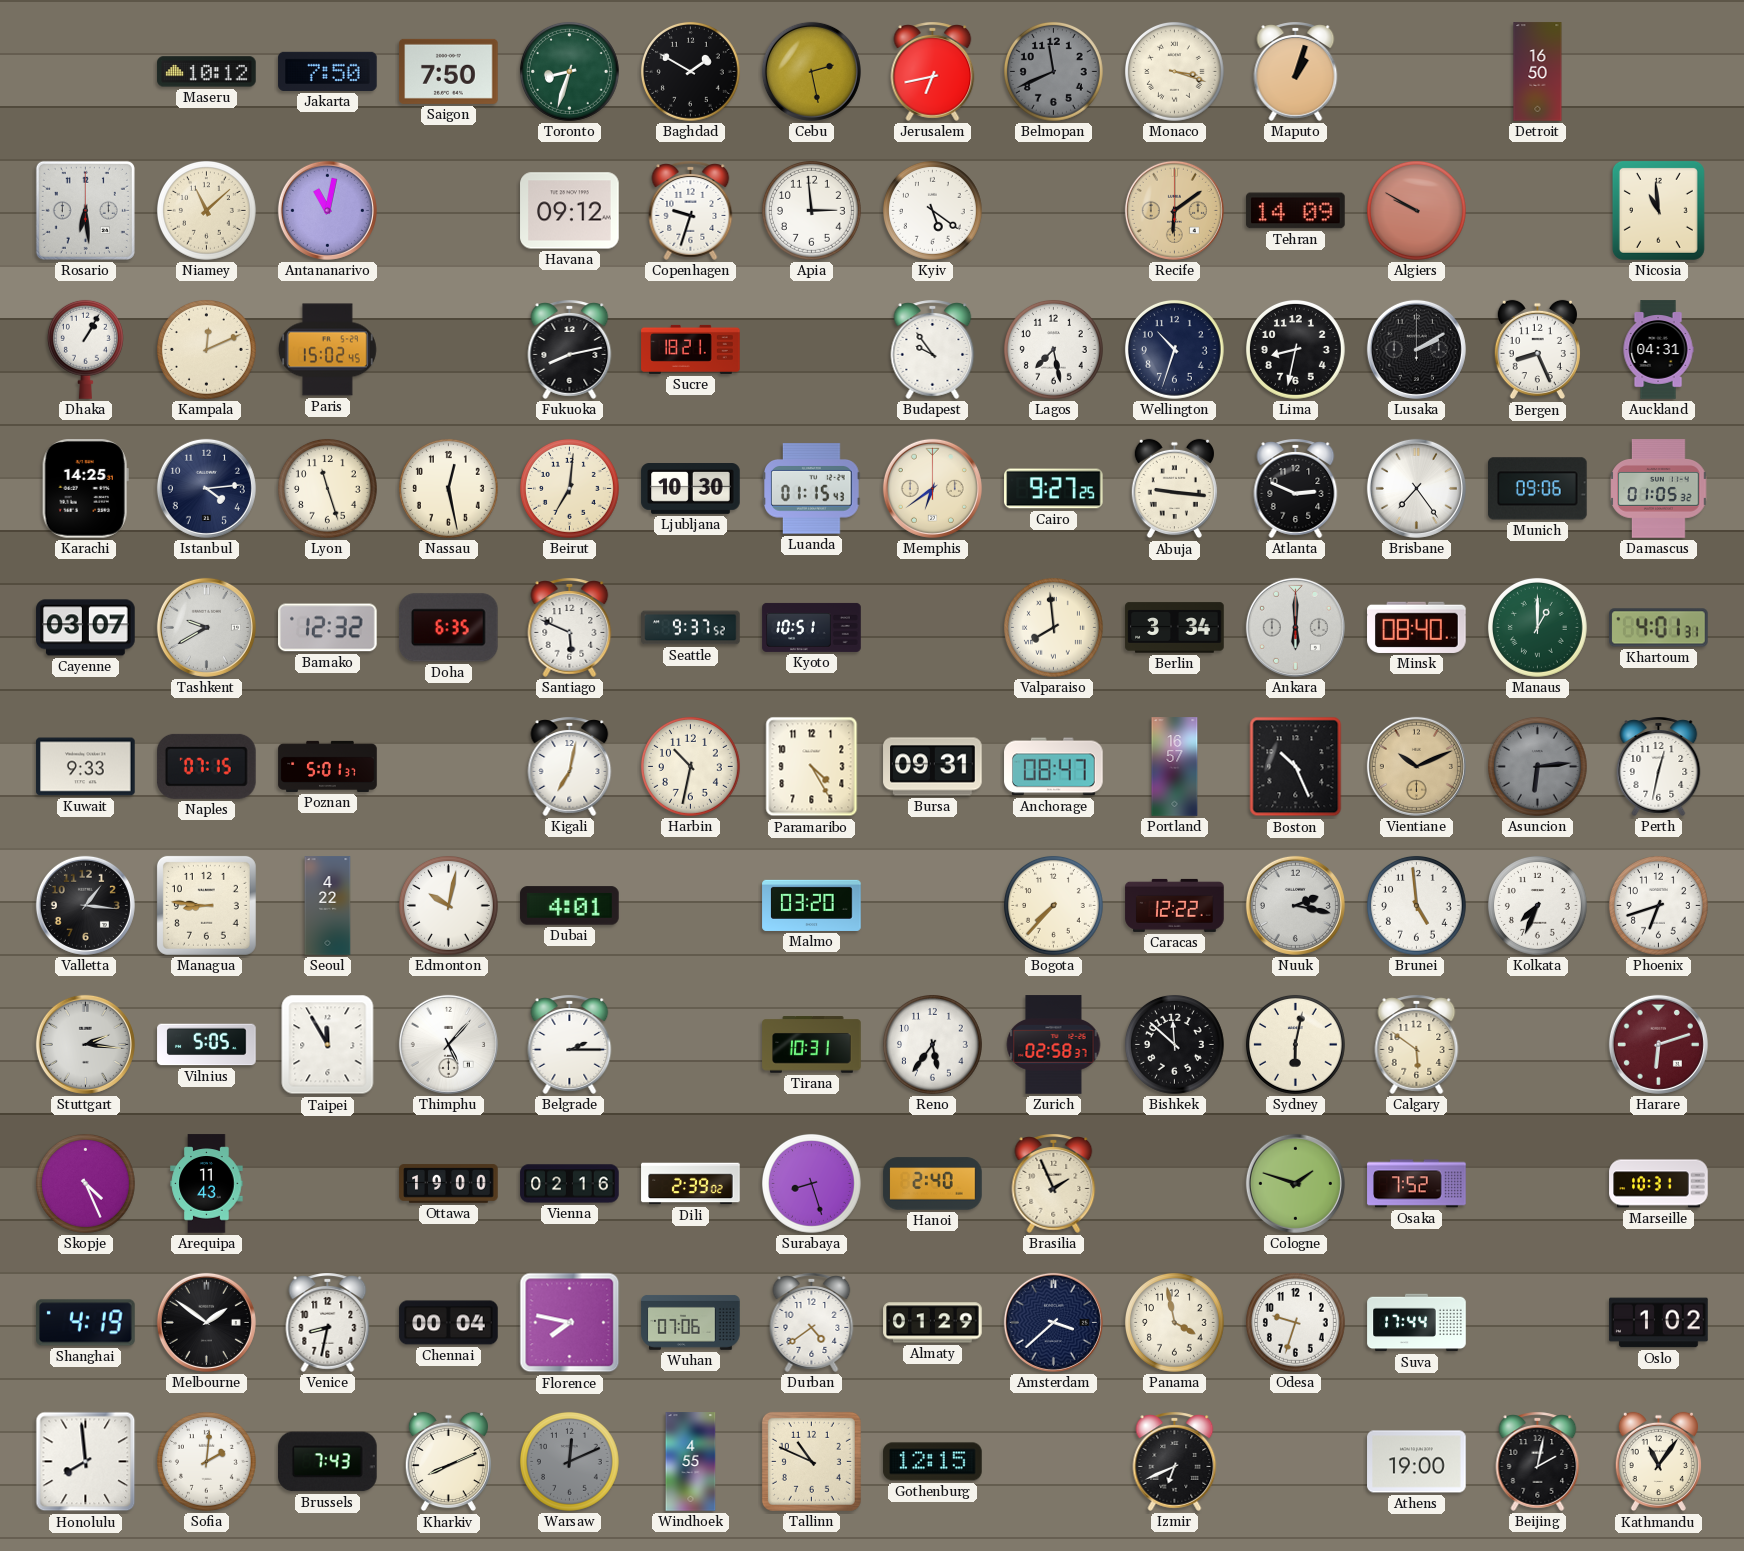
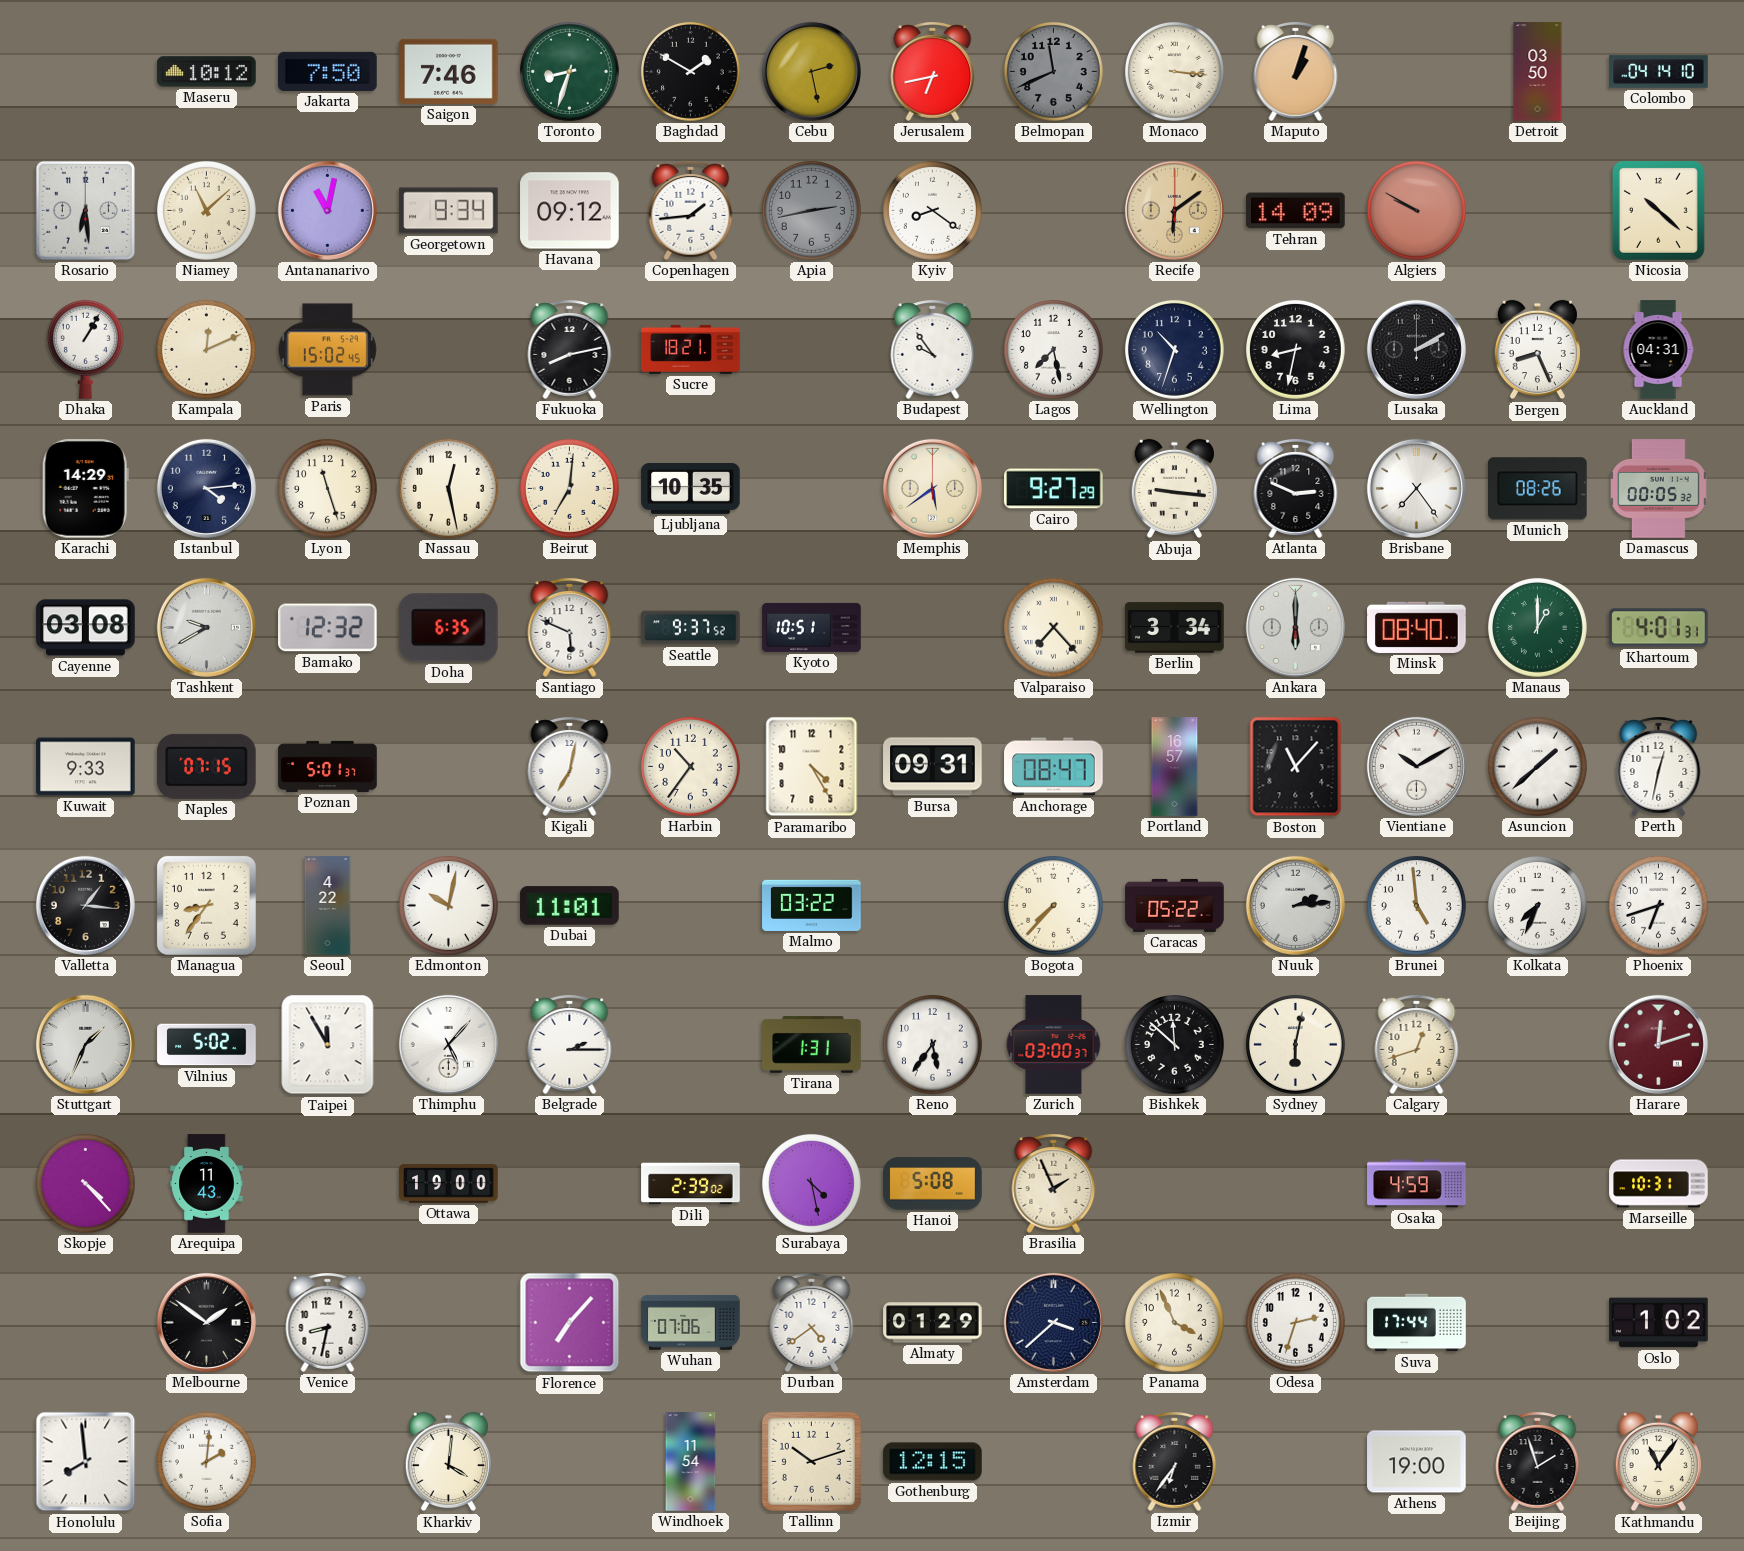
Saigon: 7:50 -> 7:46 (449, 71)
Monaco: 3:18 -> 3:16 (1174, 71)
Detroit: 16:50 -> 03:50 (1538, 72)
Colombo: none -> 04:14 (1659, 72)
Georgetown: none -> 9:34 (449, 211)
Copenhagen: 9:33 -> 1:44 (691, 210)
Apia: 2:59 -> 2:43 (811, 210)
Apia dial: white -> grey (811, 210)
Kyiv: 5:21 -> 8:21 (932, 210)
Nicosia: 10:59 -> 10:22 (1658, 210)
Karachi: 14:25 -> 14:29 (85, 489)
Ljubljana: 10:30 -> 10:35 (691, 489)
Luanda: 01:15 -> none (812, 489)
Memphis: 6:39 -> 5:39 (932, 488)
Cairo: 9:27:25 -> 9:27:29 (1054, 489)
Munich: 09:06 -> 08:26 (1538, 489)
Damascus: 01:05 -> 00:05 (1659, 489)
Cayenne: 03:07 -> 03:08 (86, 628)
Valparaiso: 7:59 -> 7:23 (1053, 627)
Harbin: 10:32 -> 10:36 (690, 766)
Boston: 10:26 -> 11:07 (1296, 767)
Vientiane: 10:11 -> 10:10 (1416, 766)
Vientiane dial: champagne -> white (1416, 766)
Asuncion: 6:14 -> 1:38 (1537, 766)
Asuncion dial: grey -> white (1537, 766)
Managua: 8:46 -> 8:36 (206, 905)
Dubai: 4:01 -> 11:01 (570, 906)
Malmo: 03:20 -> 03:22 (812, 905)
Caracas: 12:22 -> 05:22 (1175, 905)
Nuuk: 2:17 -> 2:14 (1295, 905)
Stuttgart: 2:16 -> 1:34 (85, 1044)
Vilnius: 5:05 -> 5:02 (207, 1045)
Tirana: 10:31 -> 1:31 (812, 1045)
Zurich: 02:58 -> 03:00 (1054, 1045)
Calgary: 5:51 -> 12:42 (1417, 1044)
Harare: 6:12 -> 12:12 (1658, 1044)
Skopje: 4:26 -> 4:23 (85, 1183)
Vienna: 02:16 -> none (570, 1184)
Surabaya: 8:27 -> 4:28 (811, 1183)
Hanoi: 2:40 -> 5:08 (933, 1184)
Cologne: 1:48 -> none (1295, 1183)
Osaka: 7:52 -> 4:59 (1417, 1184)
Shanghai: 4:19 -> none (86, 1323)
Chennai: 00:04 -> none (449, 1323)
Florence: 7:47 -> 7:07 (570, 1323)
Panama: 3:58 -> 3:56 (1174, 1322)
Odesa: 9:33 -> 2:33 (1295, 1322)
Brussels: 7:43 -> none (328, 1462)
Kharkiv: 8:11 -> 4:01 (448, 1462)
Warsaw: 12:11 -> none (569, 1461)
Windhoek: 4:55 -> 11:54 (691, 1462)
Tallinn: 10:49 -> 10:12 (811, 1461)
Izmir: 6:41 -> 6:36 (1175, 1461)
Beijing: 2:02 -> 1:57 (1538, 1461)
